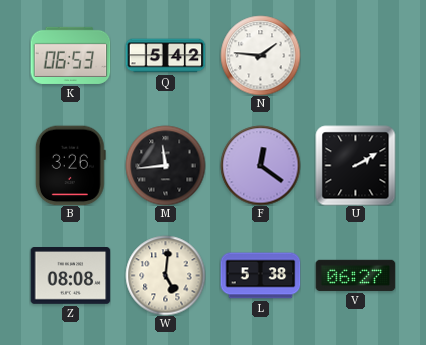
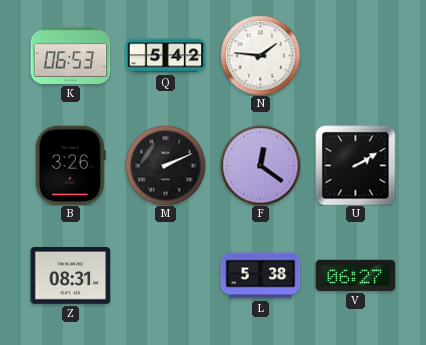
M: 11:44 -> 2:11 (165, 165)
Z: 08:08 -> 08:31 (70, 276)
W: 5:01 -> none (165, 275)
